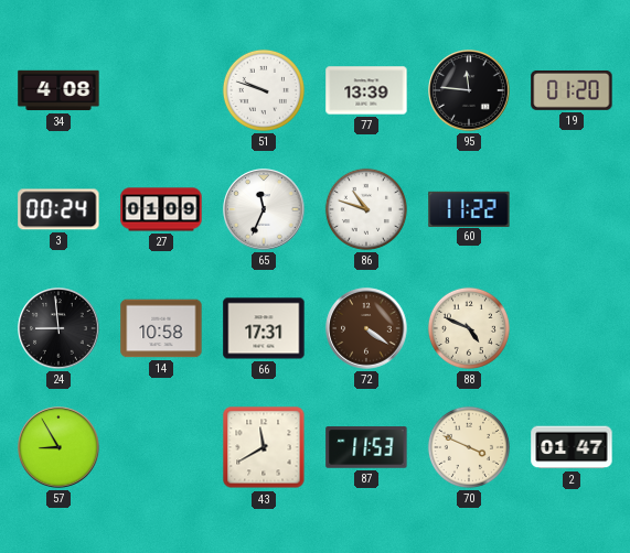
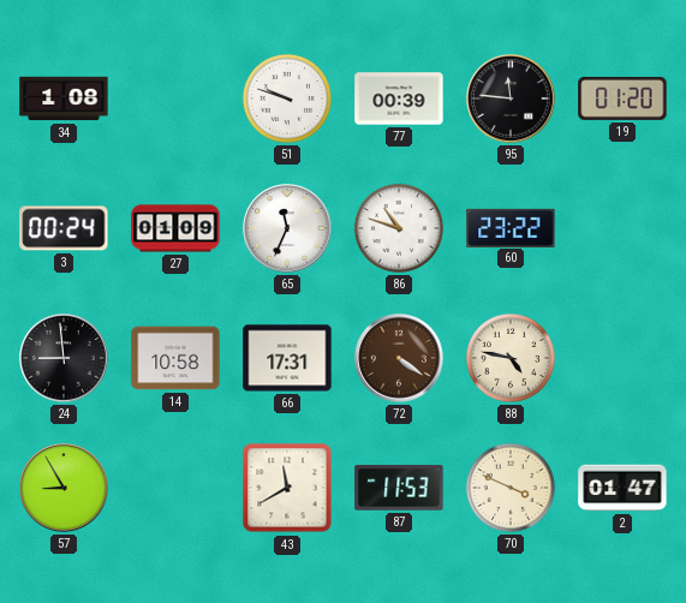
34: 4:08 -> 1:08 (64, 98)
77: 13:39 -> 00:39 (399, 98)
60: 11:22 -> 23:22 (511, 227)
88: 4:49 -> 4:47 (511, 358)
